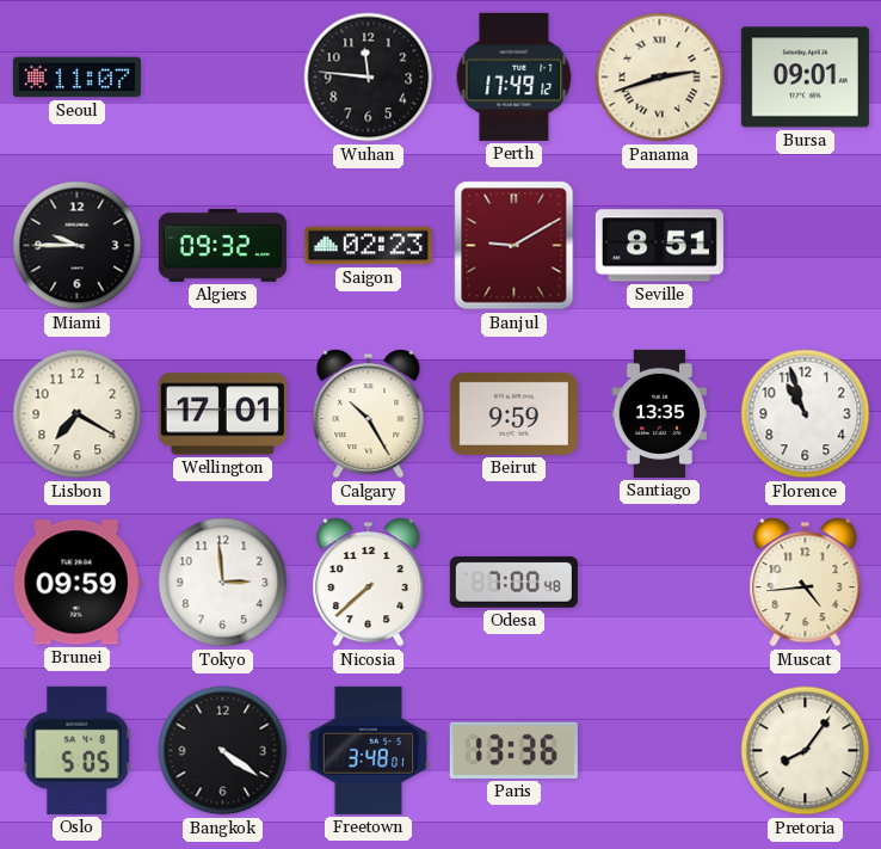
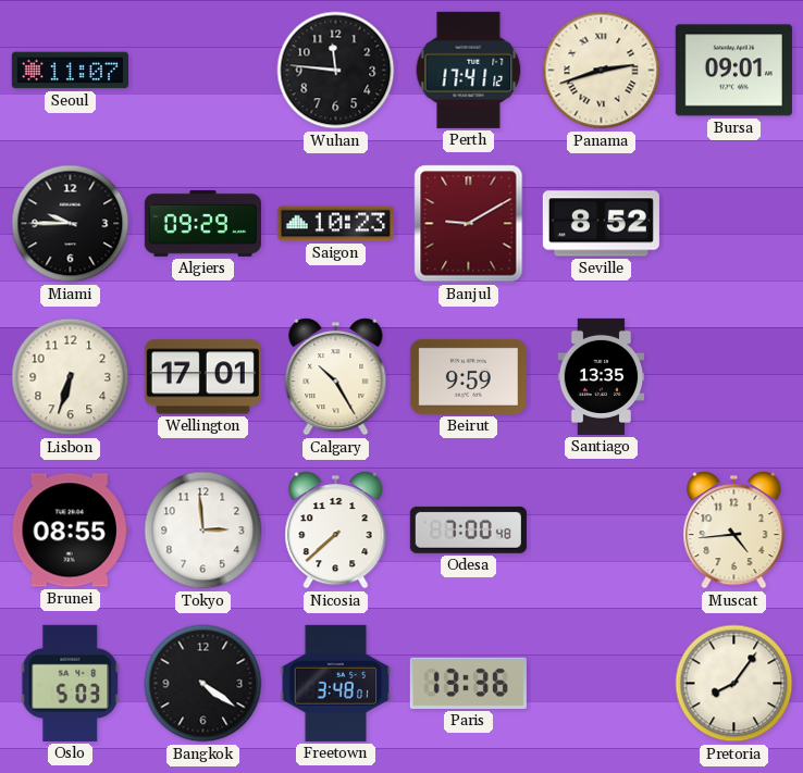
Perth: 17:49 -> 17:41 (469, 70)
Algiers: 09:32 -> 09:29 (202, 223)
Saigon: 02:23 -> 10:23 (335, 224)
Seville: 8:51 -> 8:52 (601, 224)
Lisbon: 7:20 -> 6:33 (71, 377)
Florence: 10:57 -> none (806, 414)
Brunei: 09:59 -> 08:55 (70, 531)
Oslo: 5:05 -> 5:03 (71, 683)
